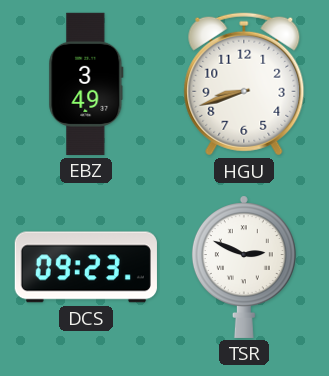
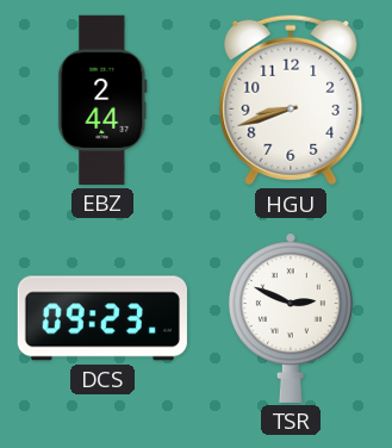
EBZ: 3:49 -> 2:44 (102, 100)
